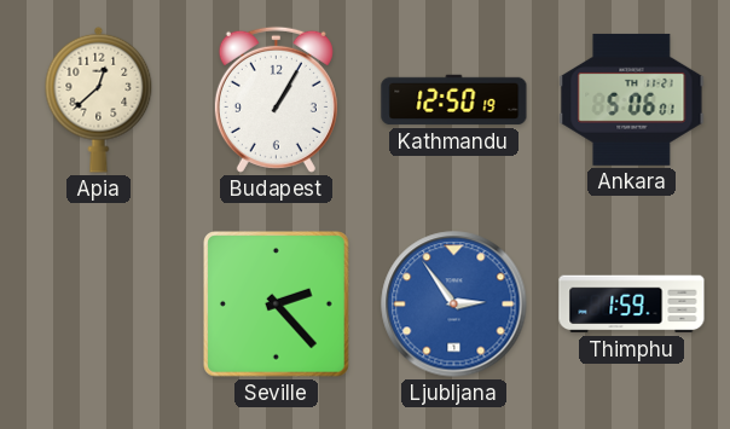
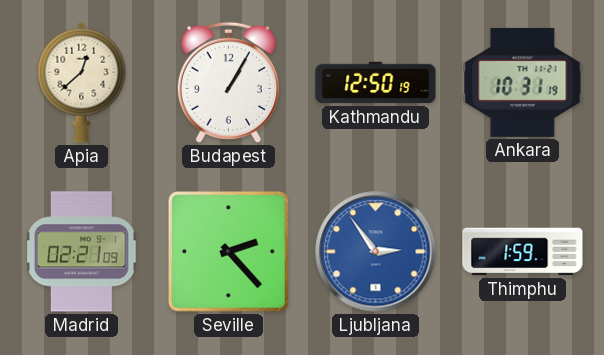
Ankara: 5:06 -> 10:31 (523, 82)
Madrid: none -> 02:21 (82, 252)
